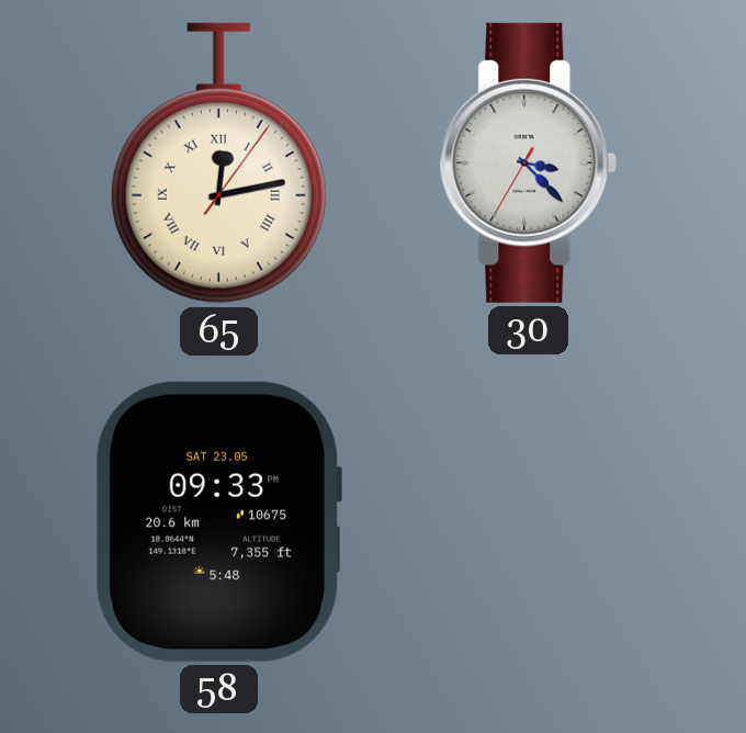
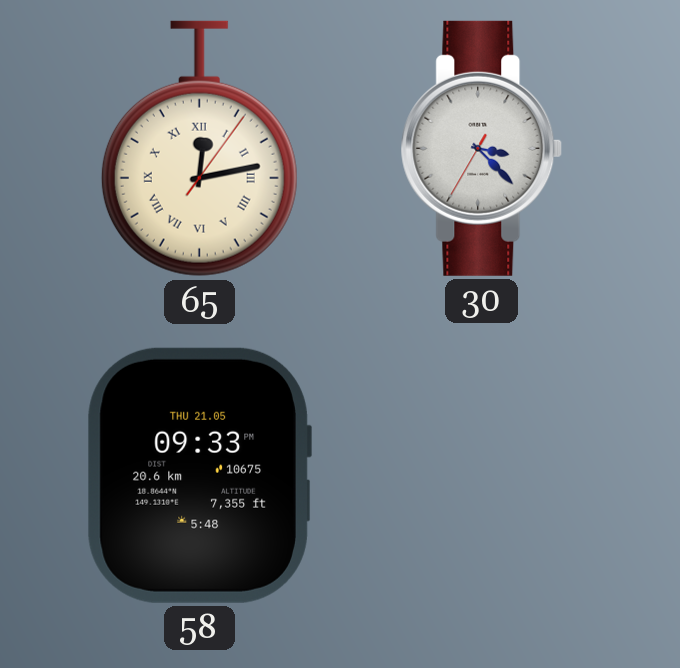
58 date: SAT 23.05 -> THU 21.05 (199, 475)
